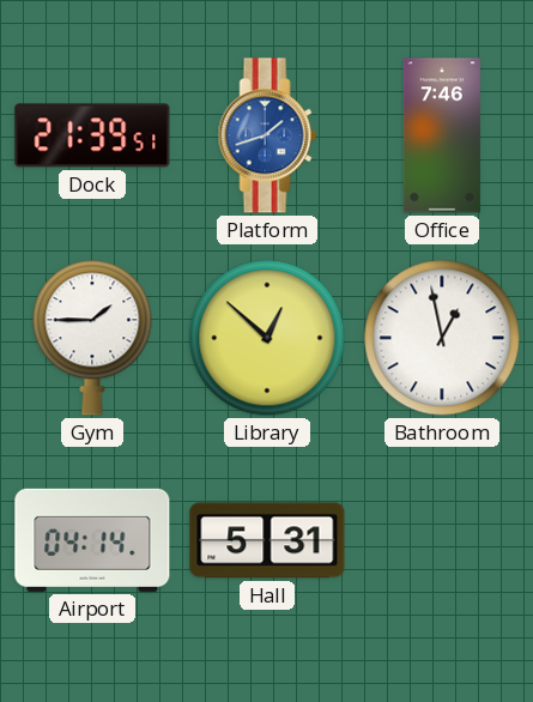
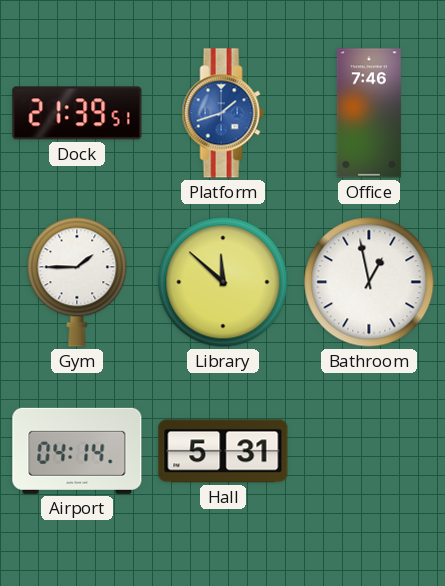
Library: 12:52 -> 11:52 (223, 282)
